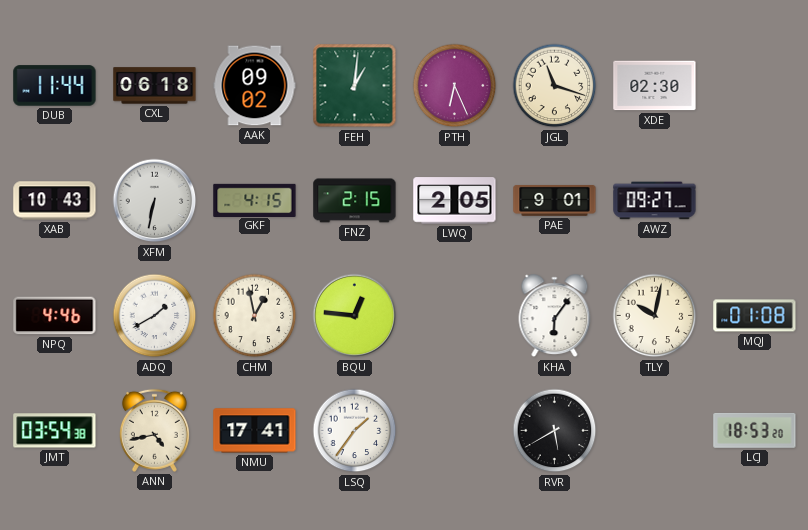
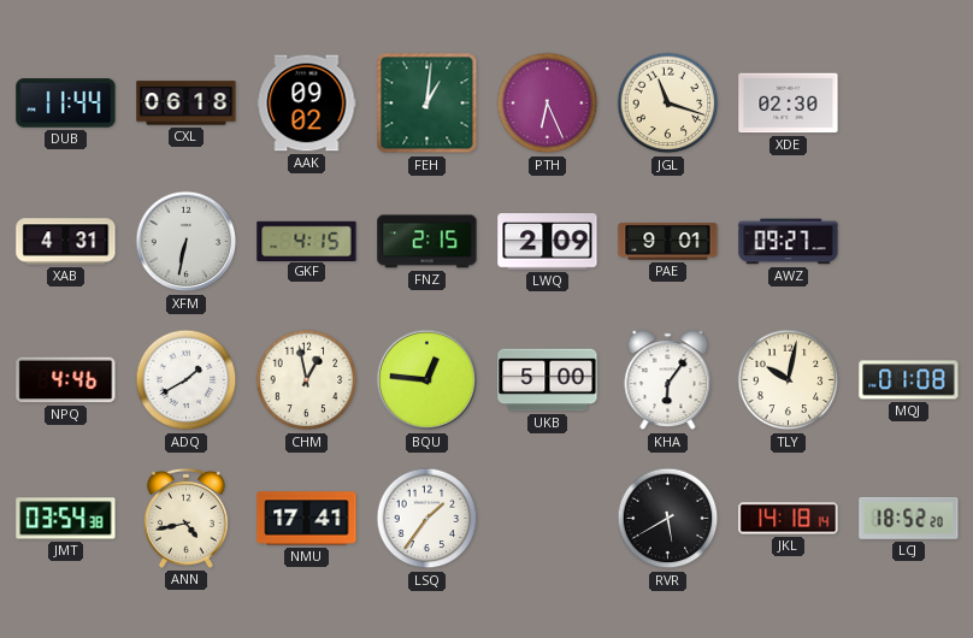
XAB: 10:43 -> 4:31 (66, 242)
LWQ: 2:05 -> 2:09 (548, 242)
UKB: none -> 5:00 (548, 380)
JKL: none -> 14:18 (789, 519)
LCJ: 18:53 -> 18:52 (909, 518)
